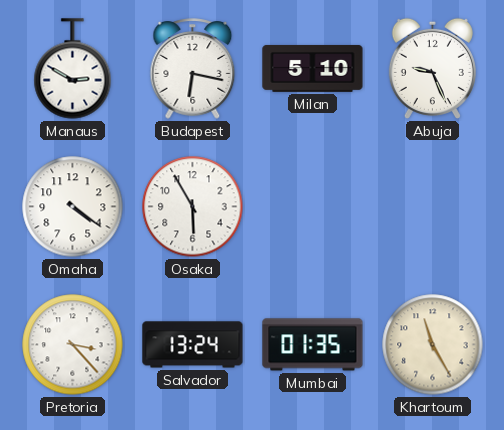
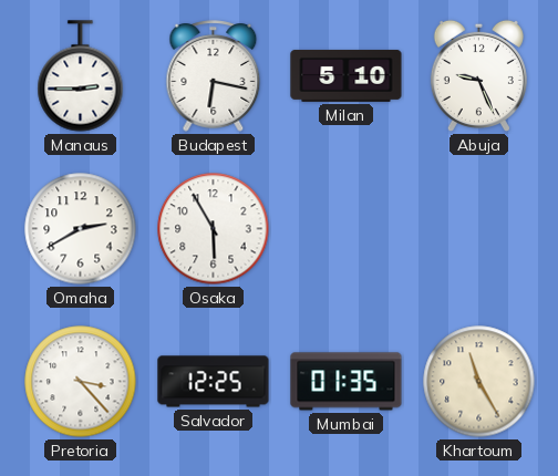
Manaus: 2:50 -> 2:45 (81, 76)
Omaha: 4:21 -> 2:40 (81, 229)
Salvador: 13:24 -> 12:25 (214, 382)
